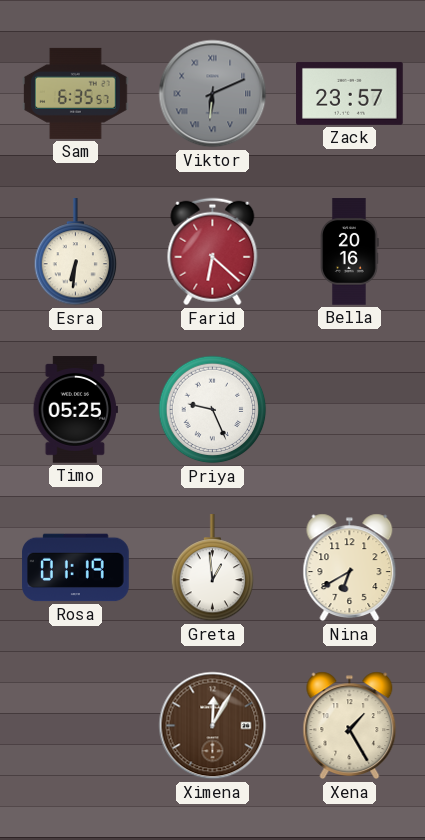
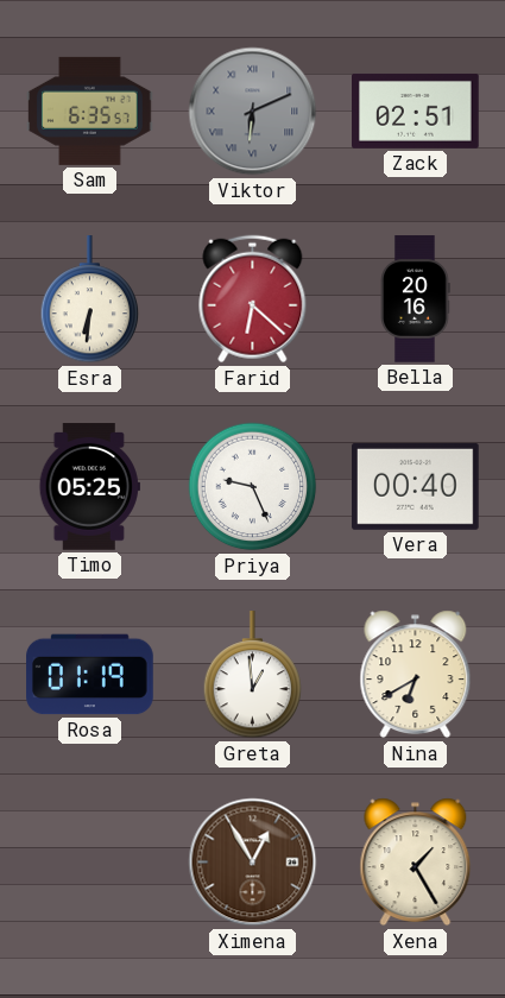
Zack: 23:57 -> 02:51 (416, 110)
Vera: none -> 00:40 (416, 486)
Ximena: 12:05 -> 12:55 (253, 863)
